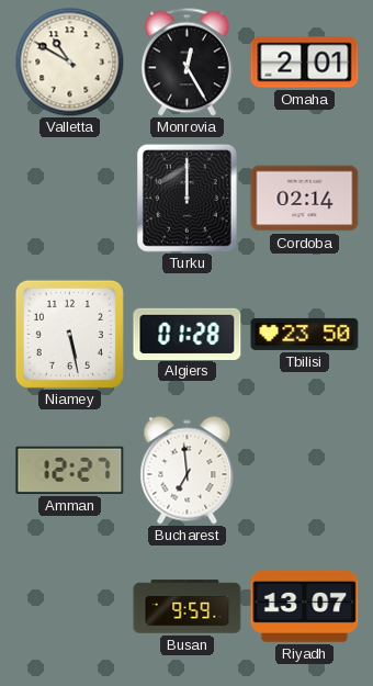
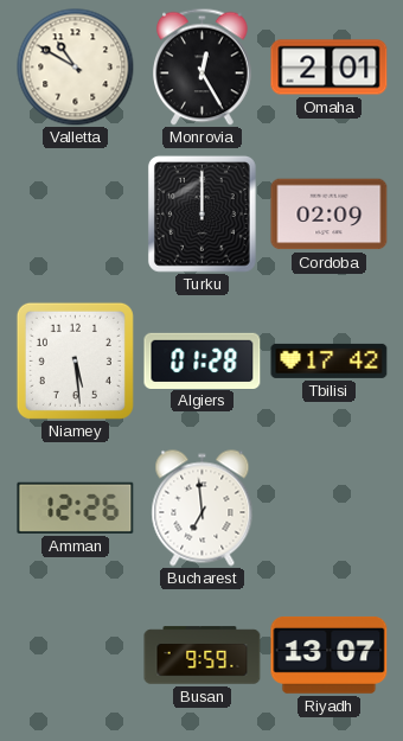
Cordoba: 02:14 -> 02:09 (330, 215)
Niamey: 5:28 -> 5:29 (75, 360)
Tbilisi: 23:50 -> 17:42 (330, 360)
Amman: 12:27 -> 12:26 (76, 507)
